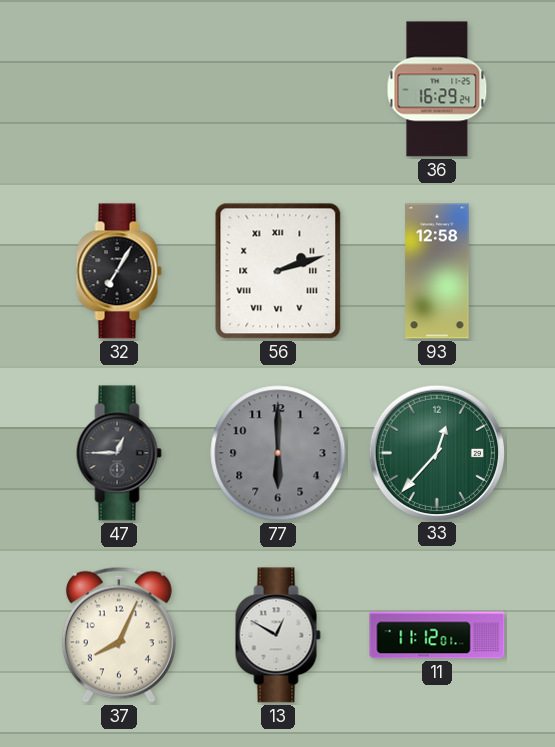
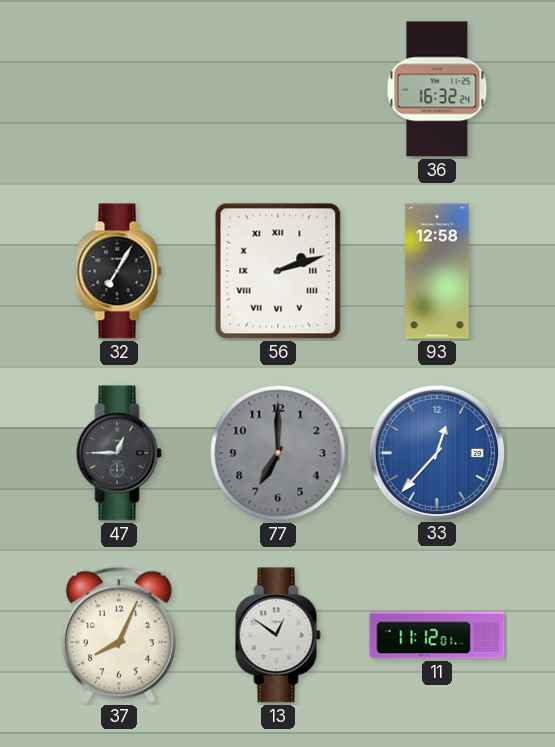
36: 16:29 -> 16:32 (437, 89)
77: 6:00 -> 7:00 (278, 453)
33 dial: green -> blue (436, 452)
13: 12:50 -> 12:51 (278, 635)
